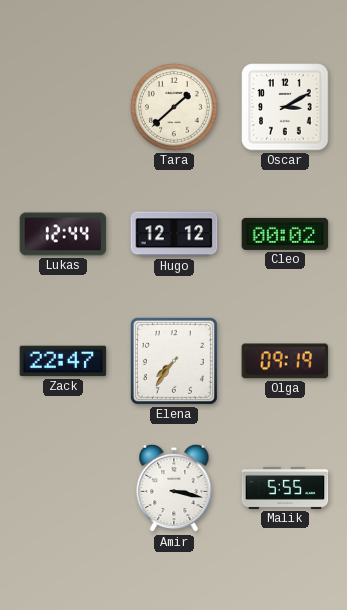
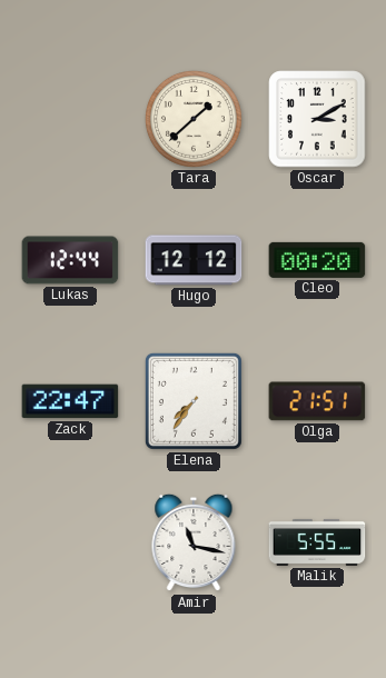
Cleo: 00:02 -> 00:20 (317, 260)
Olga: 09:19 -> 21:51 (317, 401)
Amir: 3:17 -> 11:17 (194, 542)
